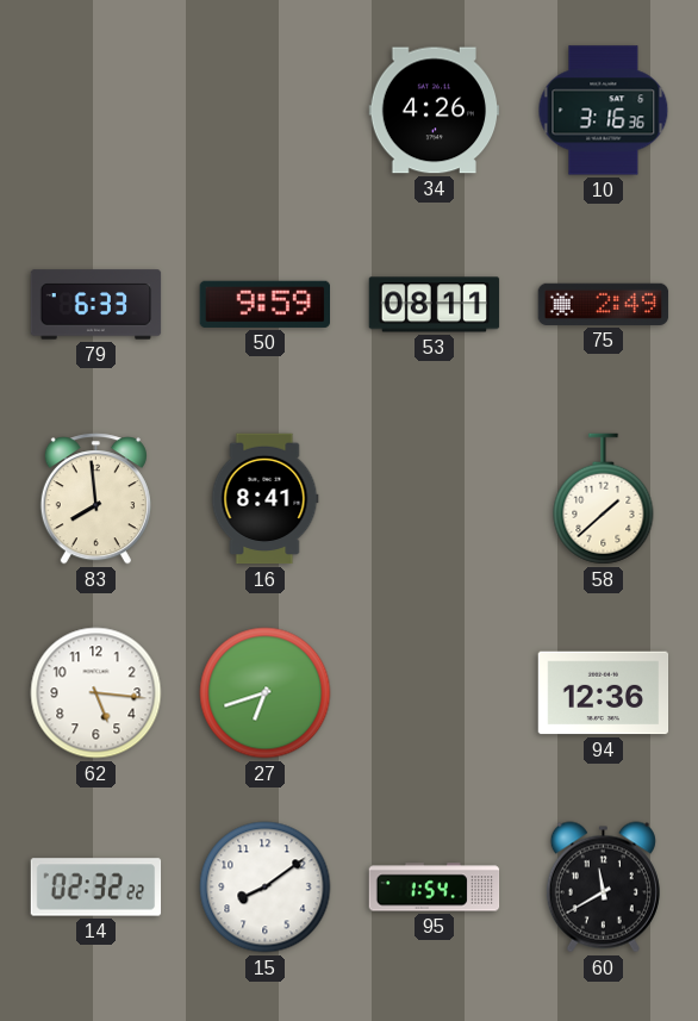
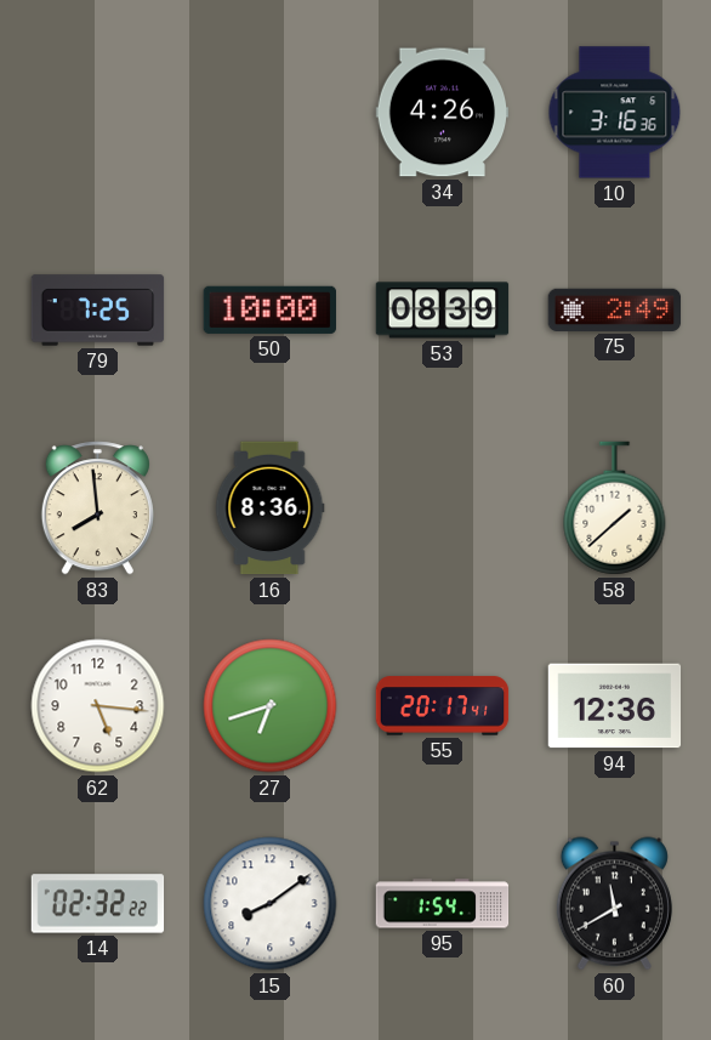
79: 6:33 -> 7:25 (98, 311)
50: 9:59 -> 10:00 (269, 309)
53: 08:11 -> 08:39 (443, 311)
16: 8:41 -> 8:36 (269, 508)
55: none -> 20:17 (443, 706)
